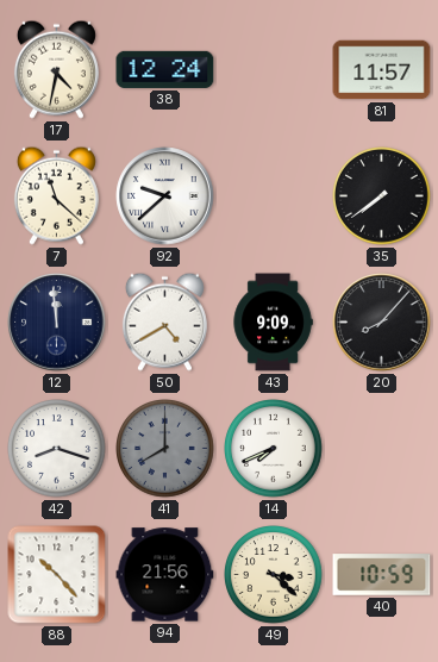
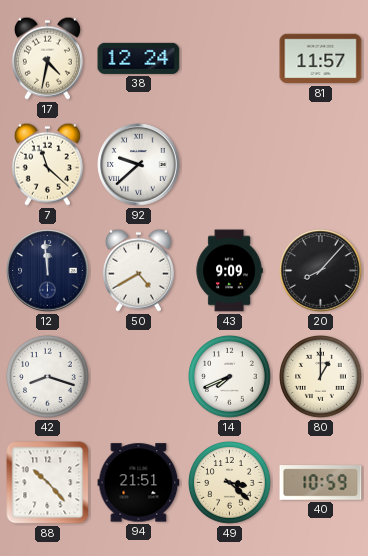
35: 7:39 -> none (382, 196)
41: 8:00 -> none (165, 449)
80: none -> 1:00 (321, 377)
94: 21:56 -> 21:51 (139, 483)
